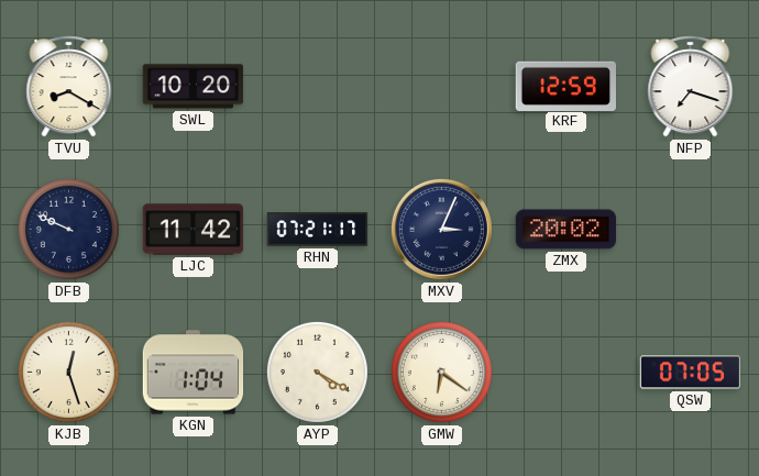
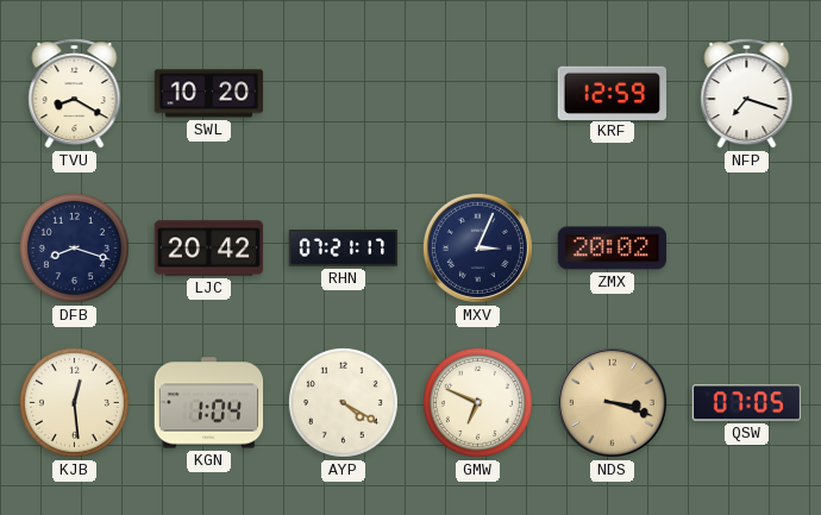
DFB: 9:49 -> 8:18 (74, 247)
LJC: 11:42 -> 20:42 (209, 249)
KJB: 12:27 -> 12:29 (74, 402)
GMW: 6:21 -> 6:49 (477, 402)
NDS: none -> 3:18 (612, 402)
